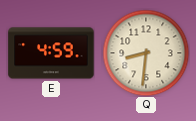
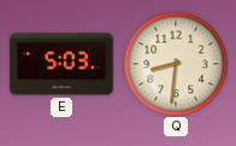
E: 4:59 -> 5:03 (61, 64)
